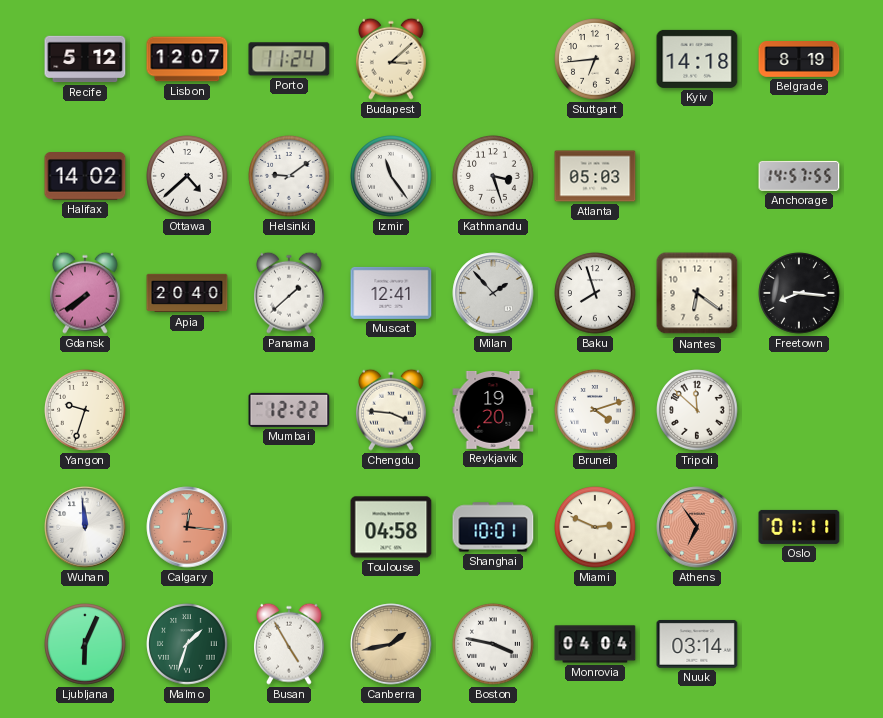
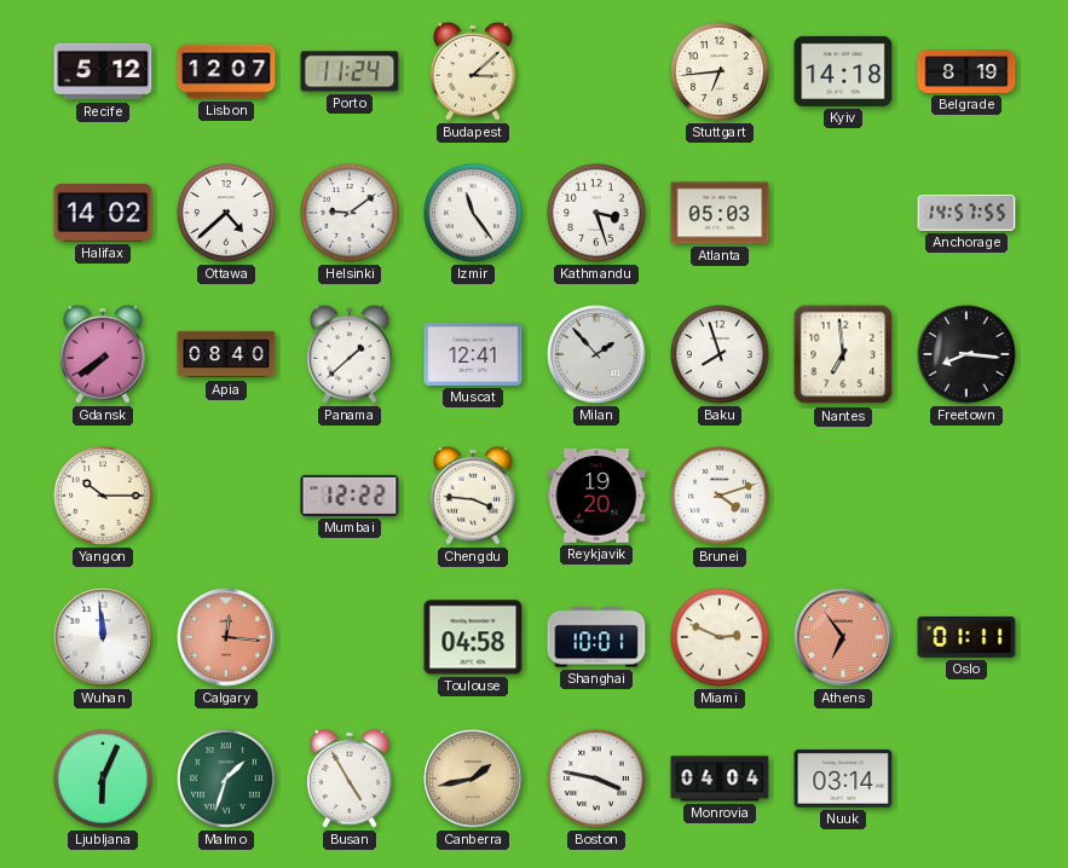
Apia: 20:40 -> 08:40 (226, 354)
Nantes: 6:21 -> 6:59 (843, 354)
Yangon: 9:33 -> 10:15 (103, 496)
Tripoli: 11:52 -> none (697, 410)
